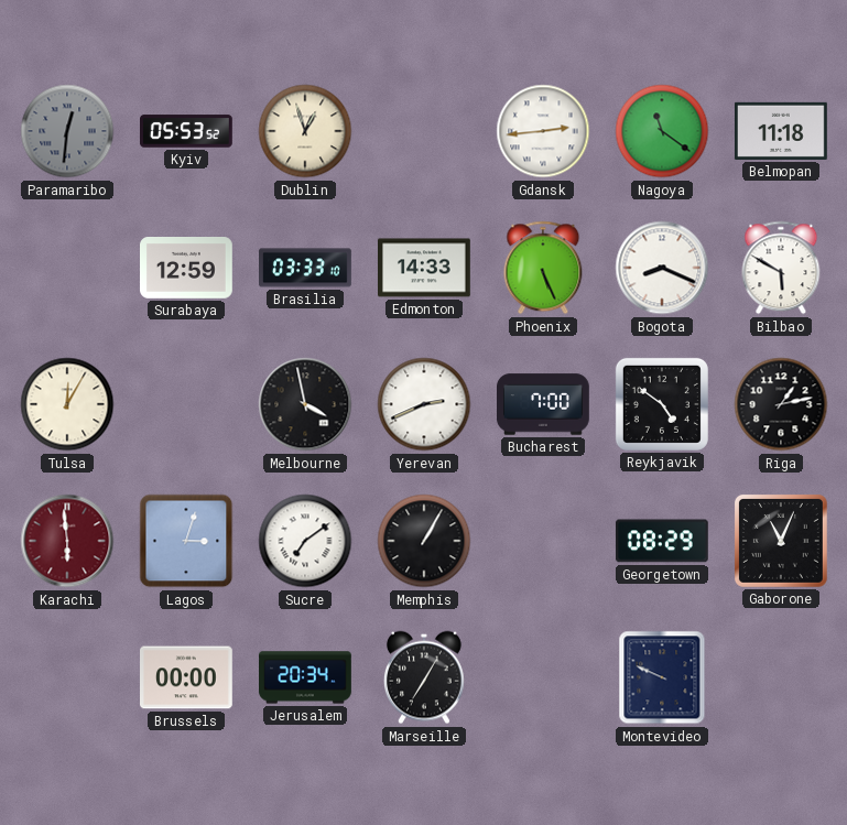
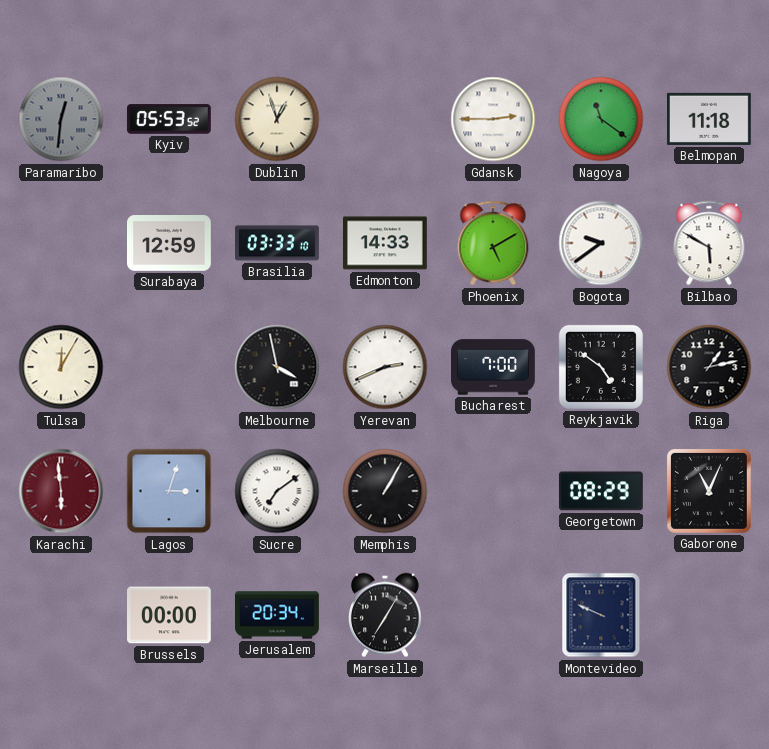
Gdansk: 2:44 -> 2:45 (493, 119)
Phoenix: 5:26 -> 5:10 (493, 243)
Bogota: 8:19 -> 9:39 (601, 243)
